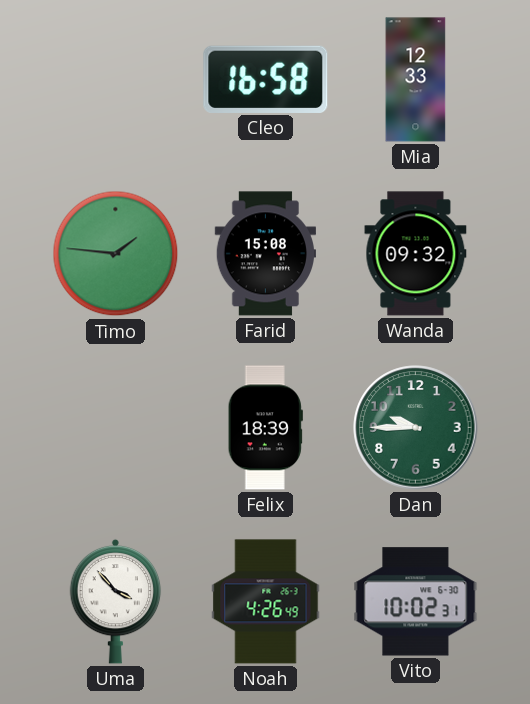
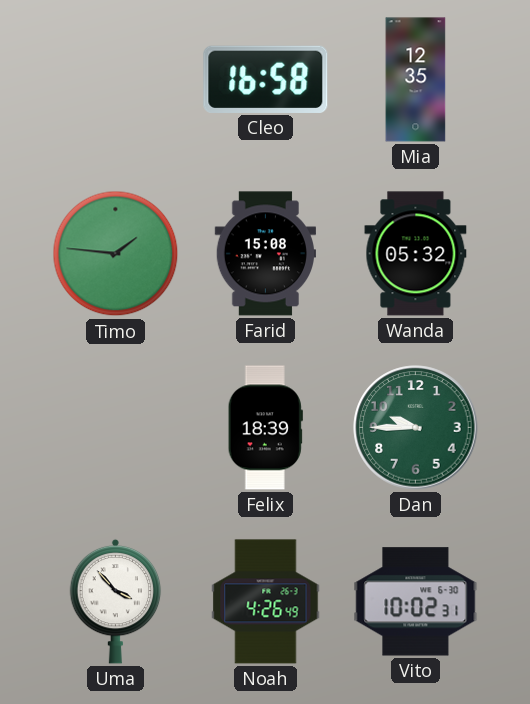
Mia: 12:33 -> 12:35 (416, 80)
Wanda: 09:32 -> 05:32 (416, 254)
